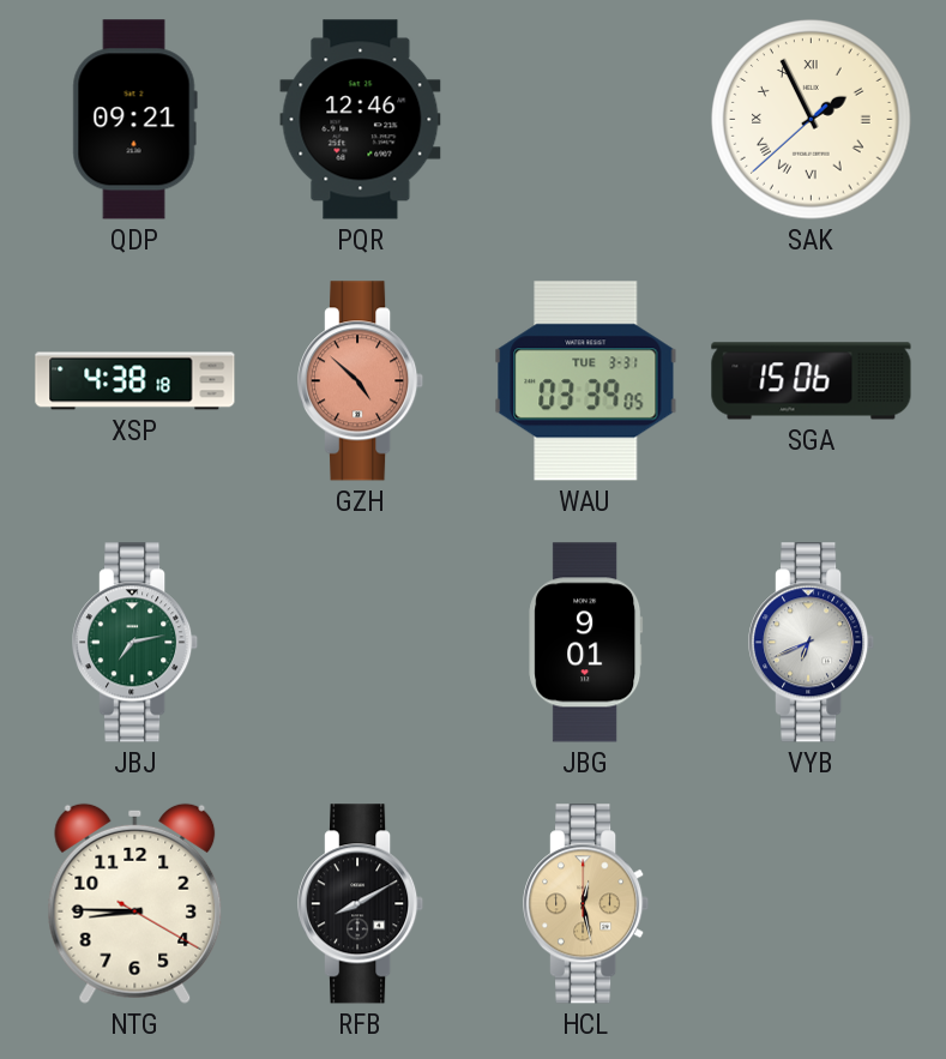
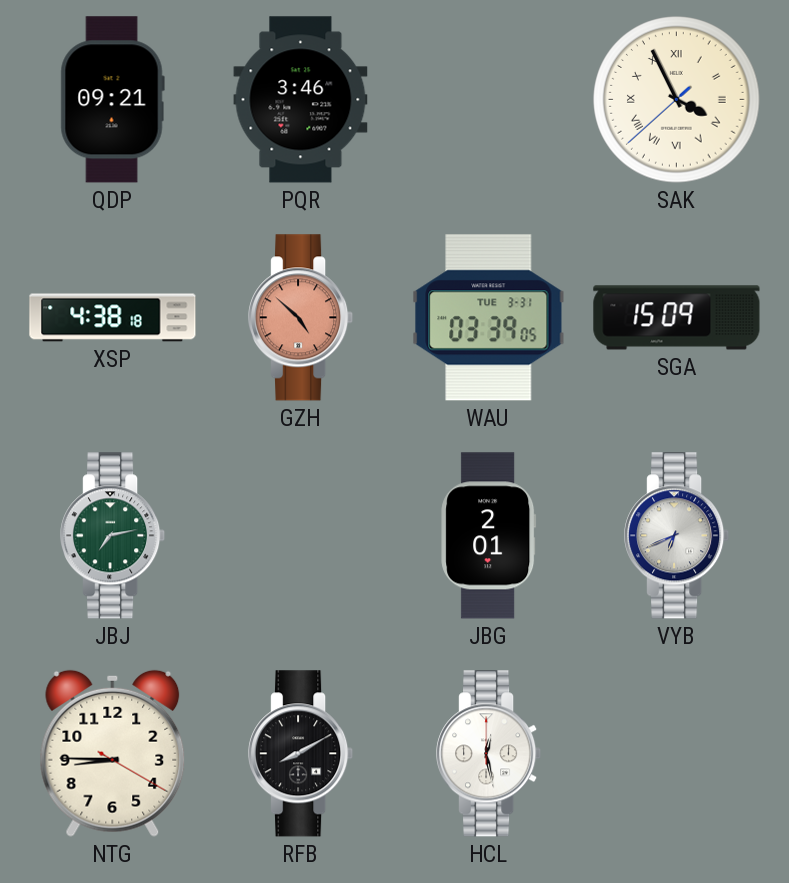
PQR: 12:46 -> 3:46 (301, 100)
SAK: 1:55 -> 3:55 (677, 100)
SGA: 15:06 -> 15:09 (677, 318)
JBG: 9:01 -> 2:01 (489, 536)
HCL dial: champagne -> white (489, 754)
